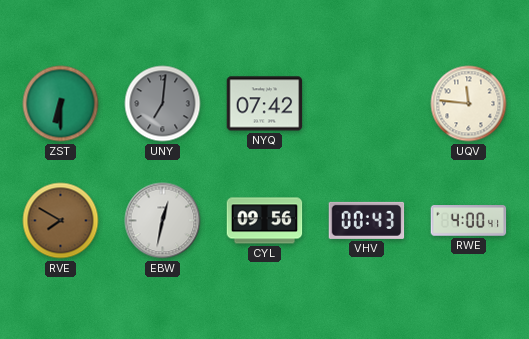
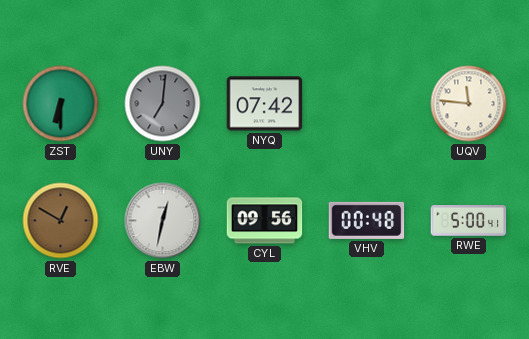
RVE: 7:50 -> 12:50 (61, 221)
VHV: 00:43 -> 00:48 (367, 220)
RWE: 4:00 -> 5:00 (469, 221)
